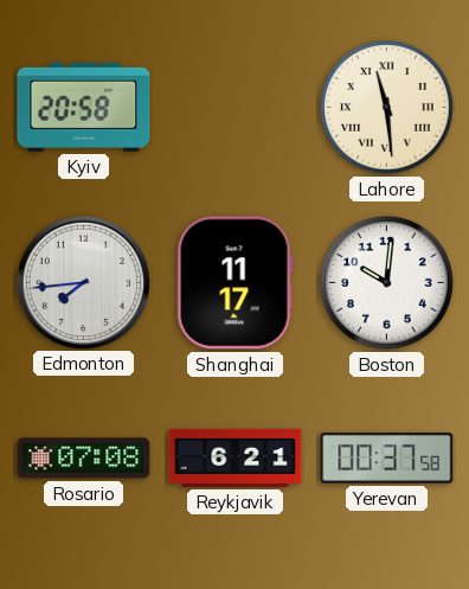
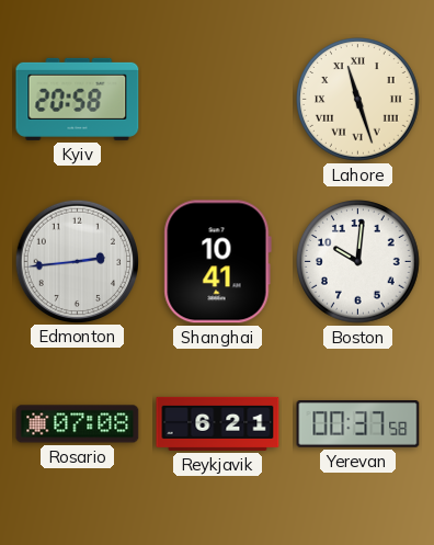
Lahore: 11:29 -> 11:27 (358, 100)
Edmonton: 7:44 -> 2:44 (77, 261)
Shanghai: 11:17 -> 10:41 (217, 262)
